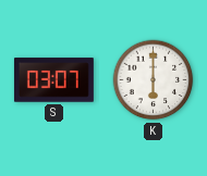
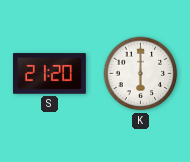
S: 03:07 -> 21:20 (49, 74)
